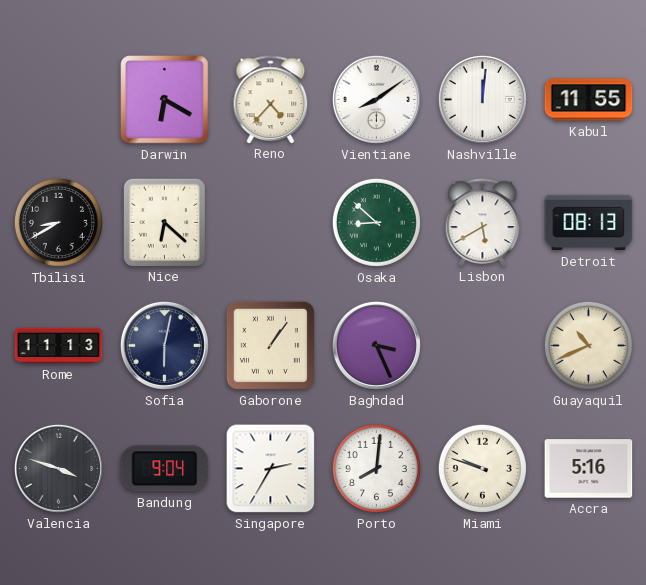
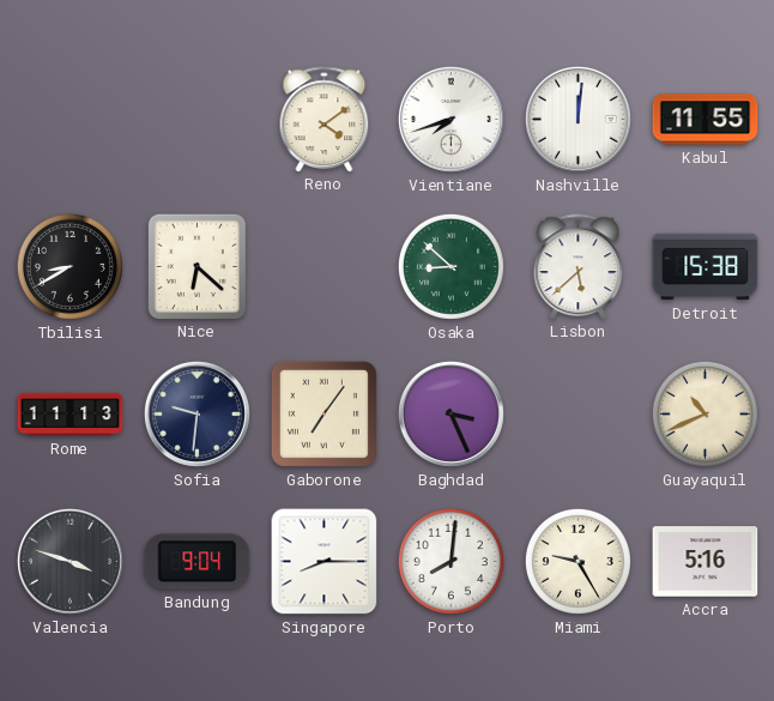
Darwin: 6:20 -> none (165, 100)
Reno: 4:37 -> 4:09 (325, 119)
Vientiane: 8:09 -> 7:42 (451, 119)
Lisbon: 5:40 -> 5:38 (579, 266)
Detroit: 08:13 -> 15:38 (706, 267)
Sofia: 6:02 -> 9:31 (196, 413)
Gaborone: 1:06 -> 7:06 (323, 413)
Singapore: 2:35 -> 8:15 (325, 562)
Miami: 9:48 -> 9:25 (578, 561)
